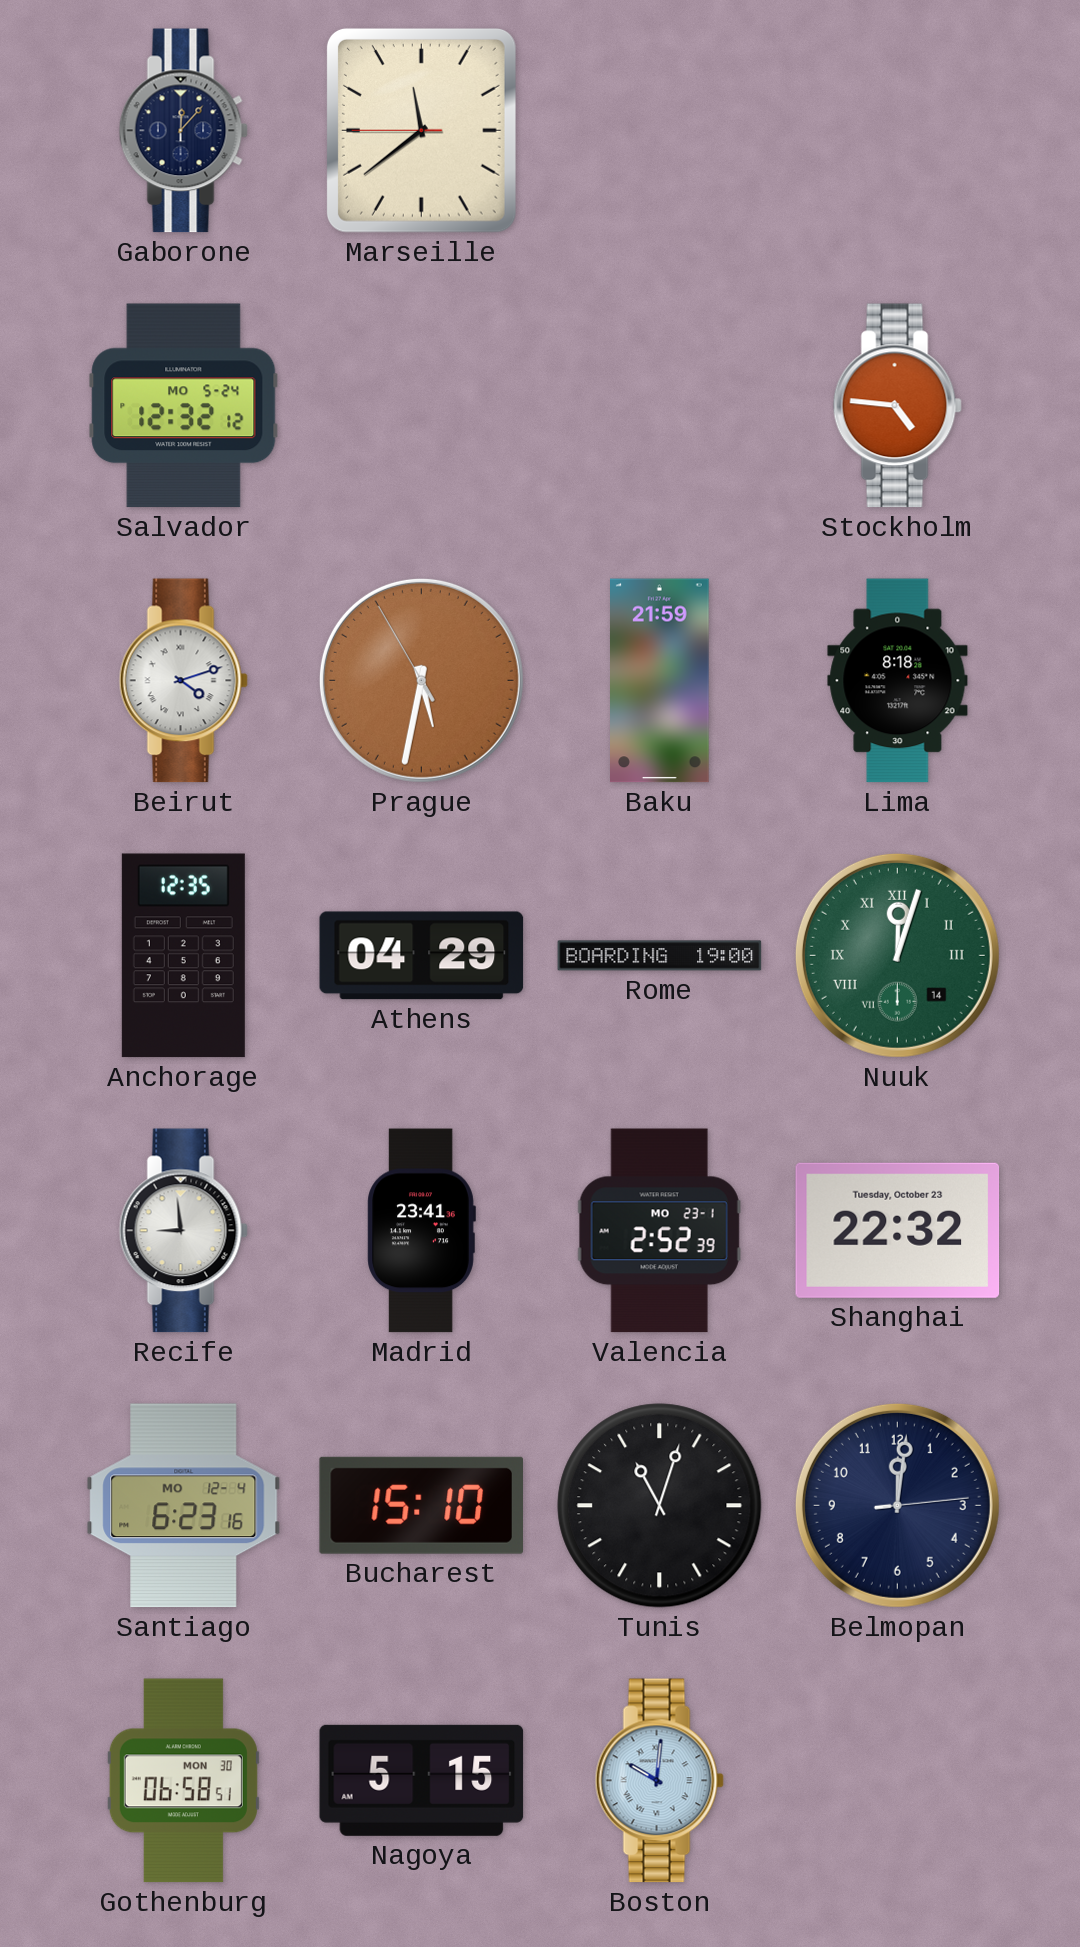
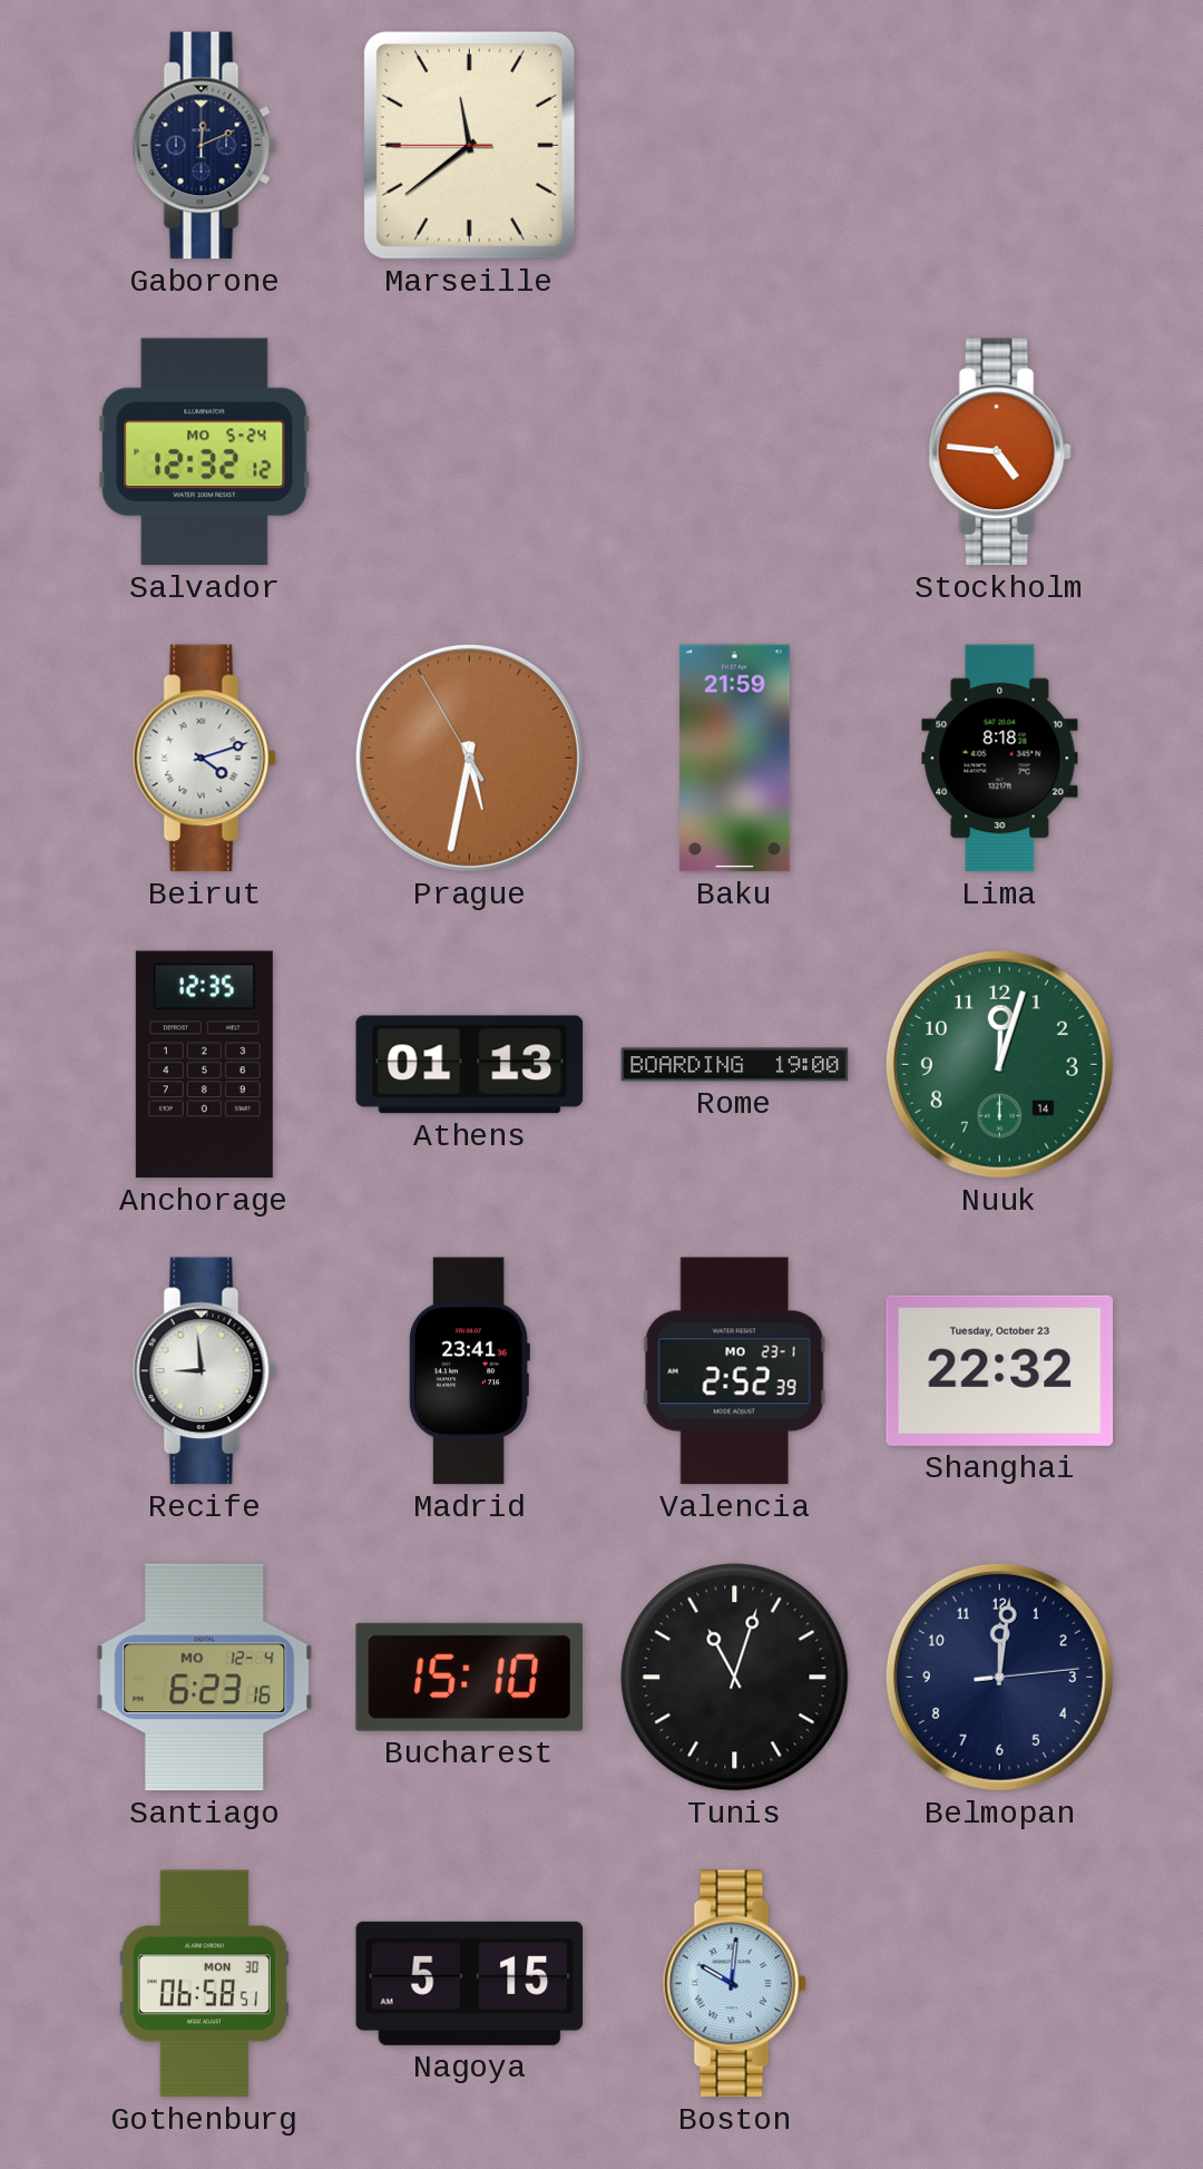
Gaborone: 12:07 -> 12:11 (204, 146)
Athens: 04:29 -> 01:13 (470, 1065)
Nuuk numerals: Roman -> Arabic (999, 1064)
